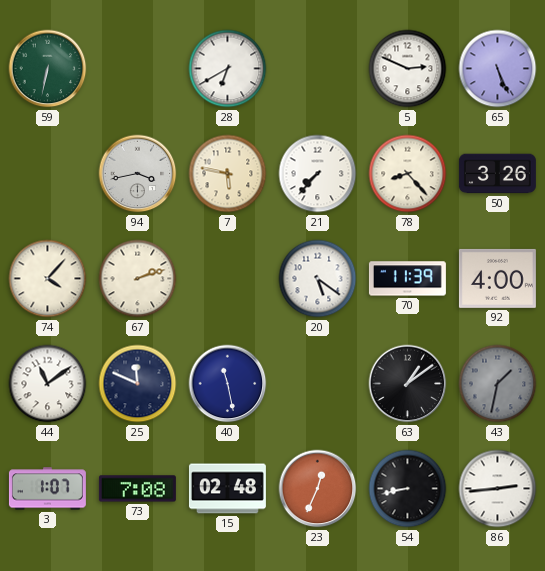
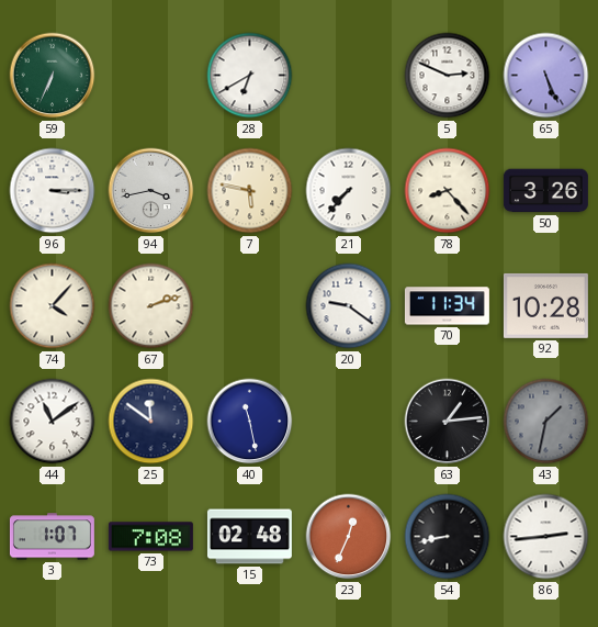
59: 6:32 -> 6:34 (53, 76)
96: none -> 3:15 (53, 191)
20: 5:21 -> 9:21 (349, 306)
70: 11:39 -> 11:34 (447, 306)
92: 4:00 -> 10:28 (545, 305)
25: 11:49 -> 11:51 (151, 422)
63: 1:09 -> 1:14 (448, 422)
